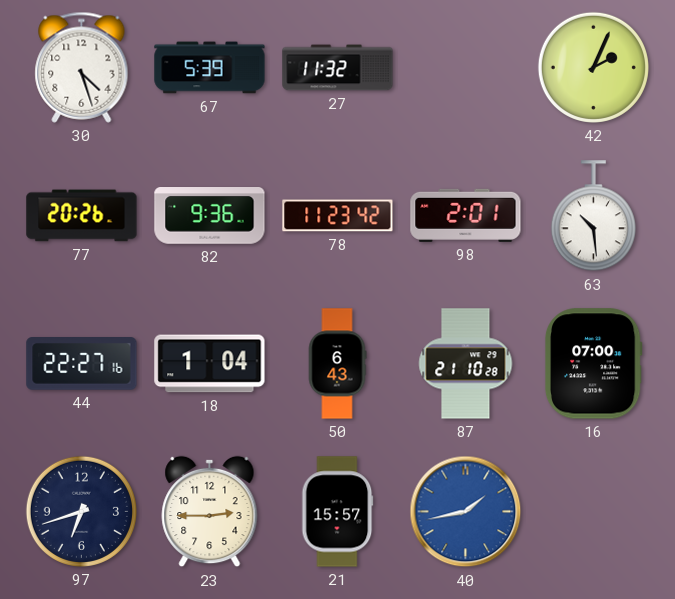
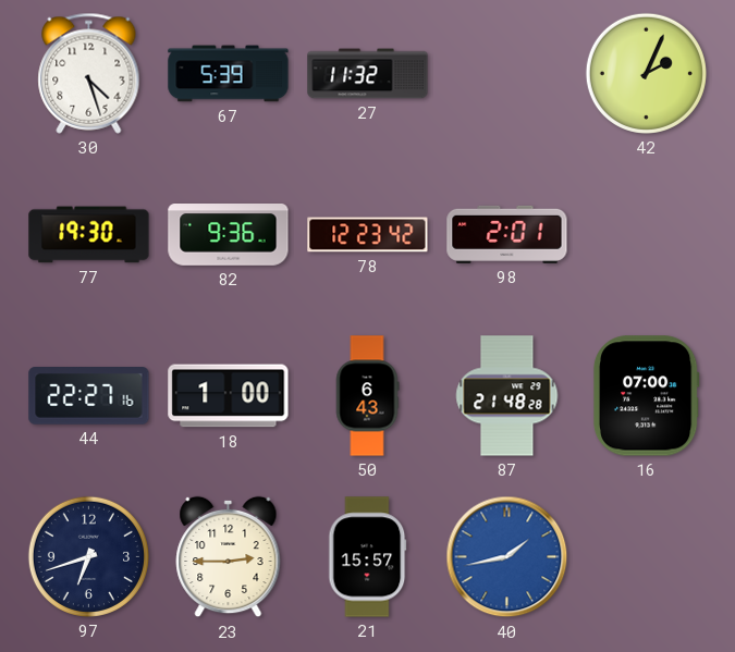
77: 20:26 -> 19:30 (89, 235)
78: 11:23 -> 12:23 (368, 235)
63: 10:29 -> none (593, 216)
18: 1:04 -> 1:00 (229, 396)
87: 21:10 -> 21:48 (507, 396)
